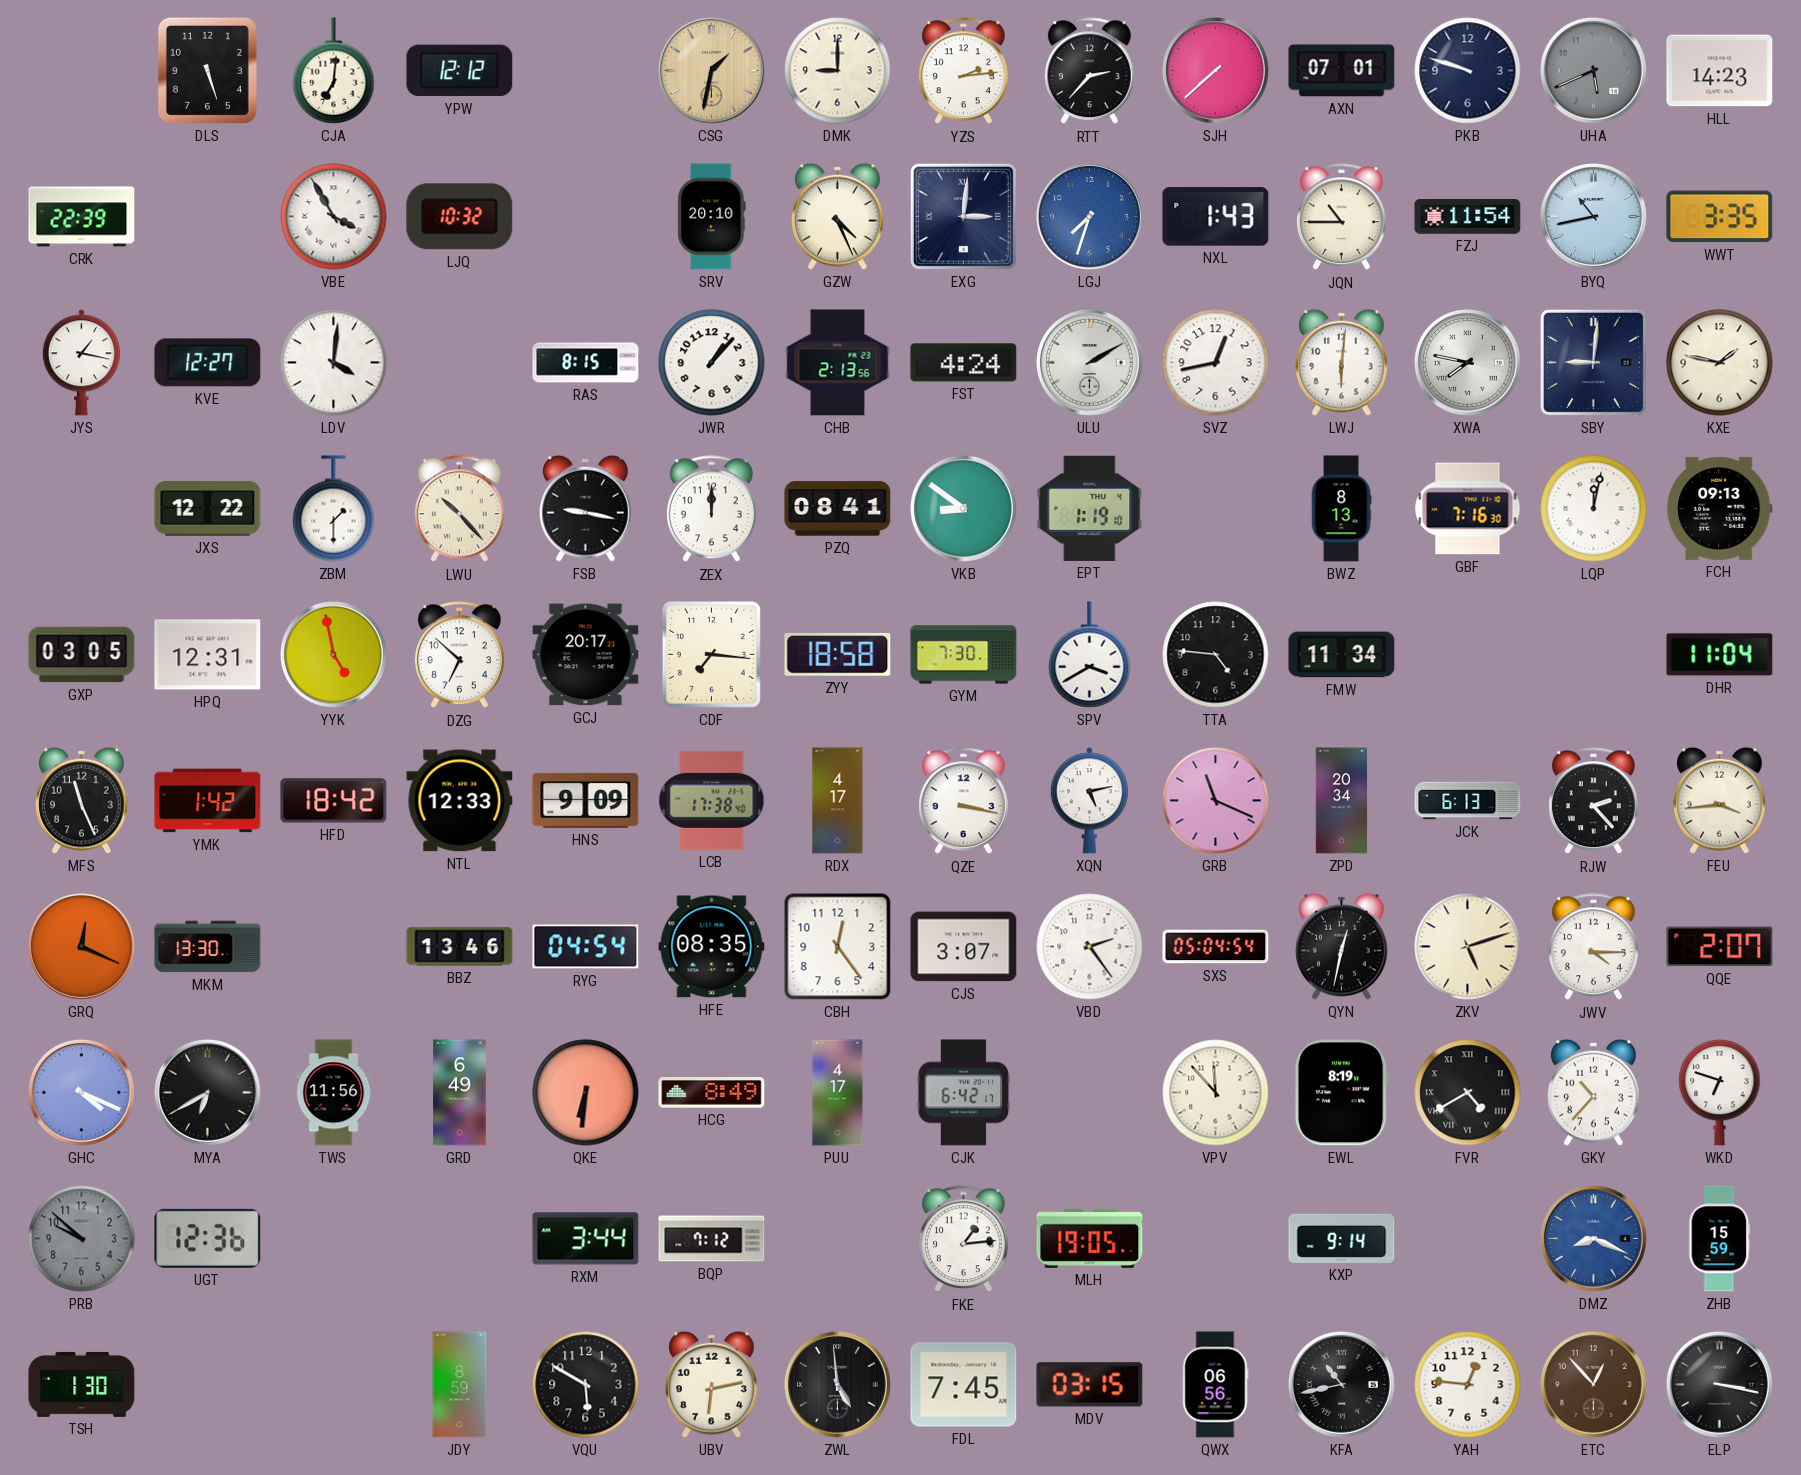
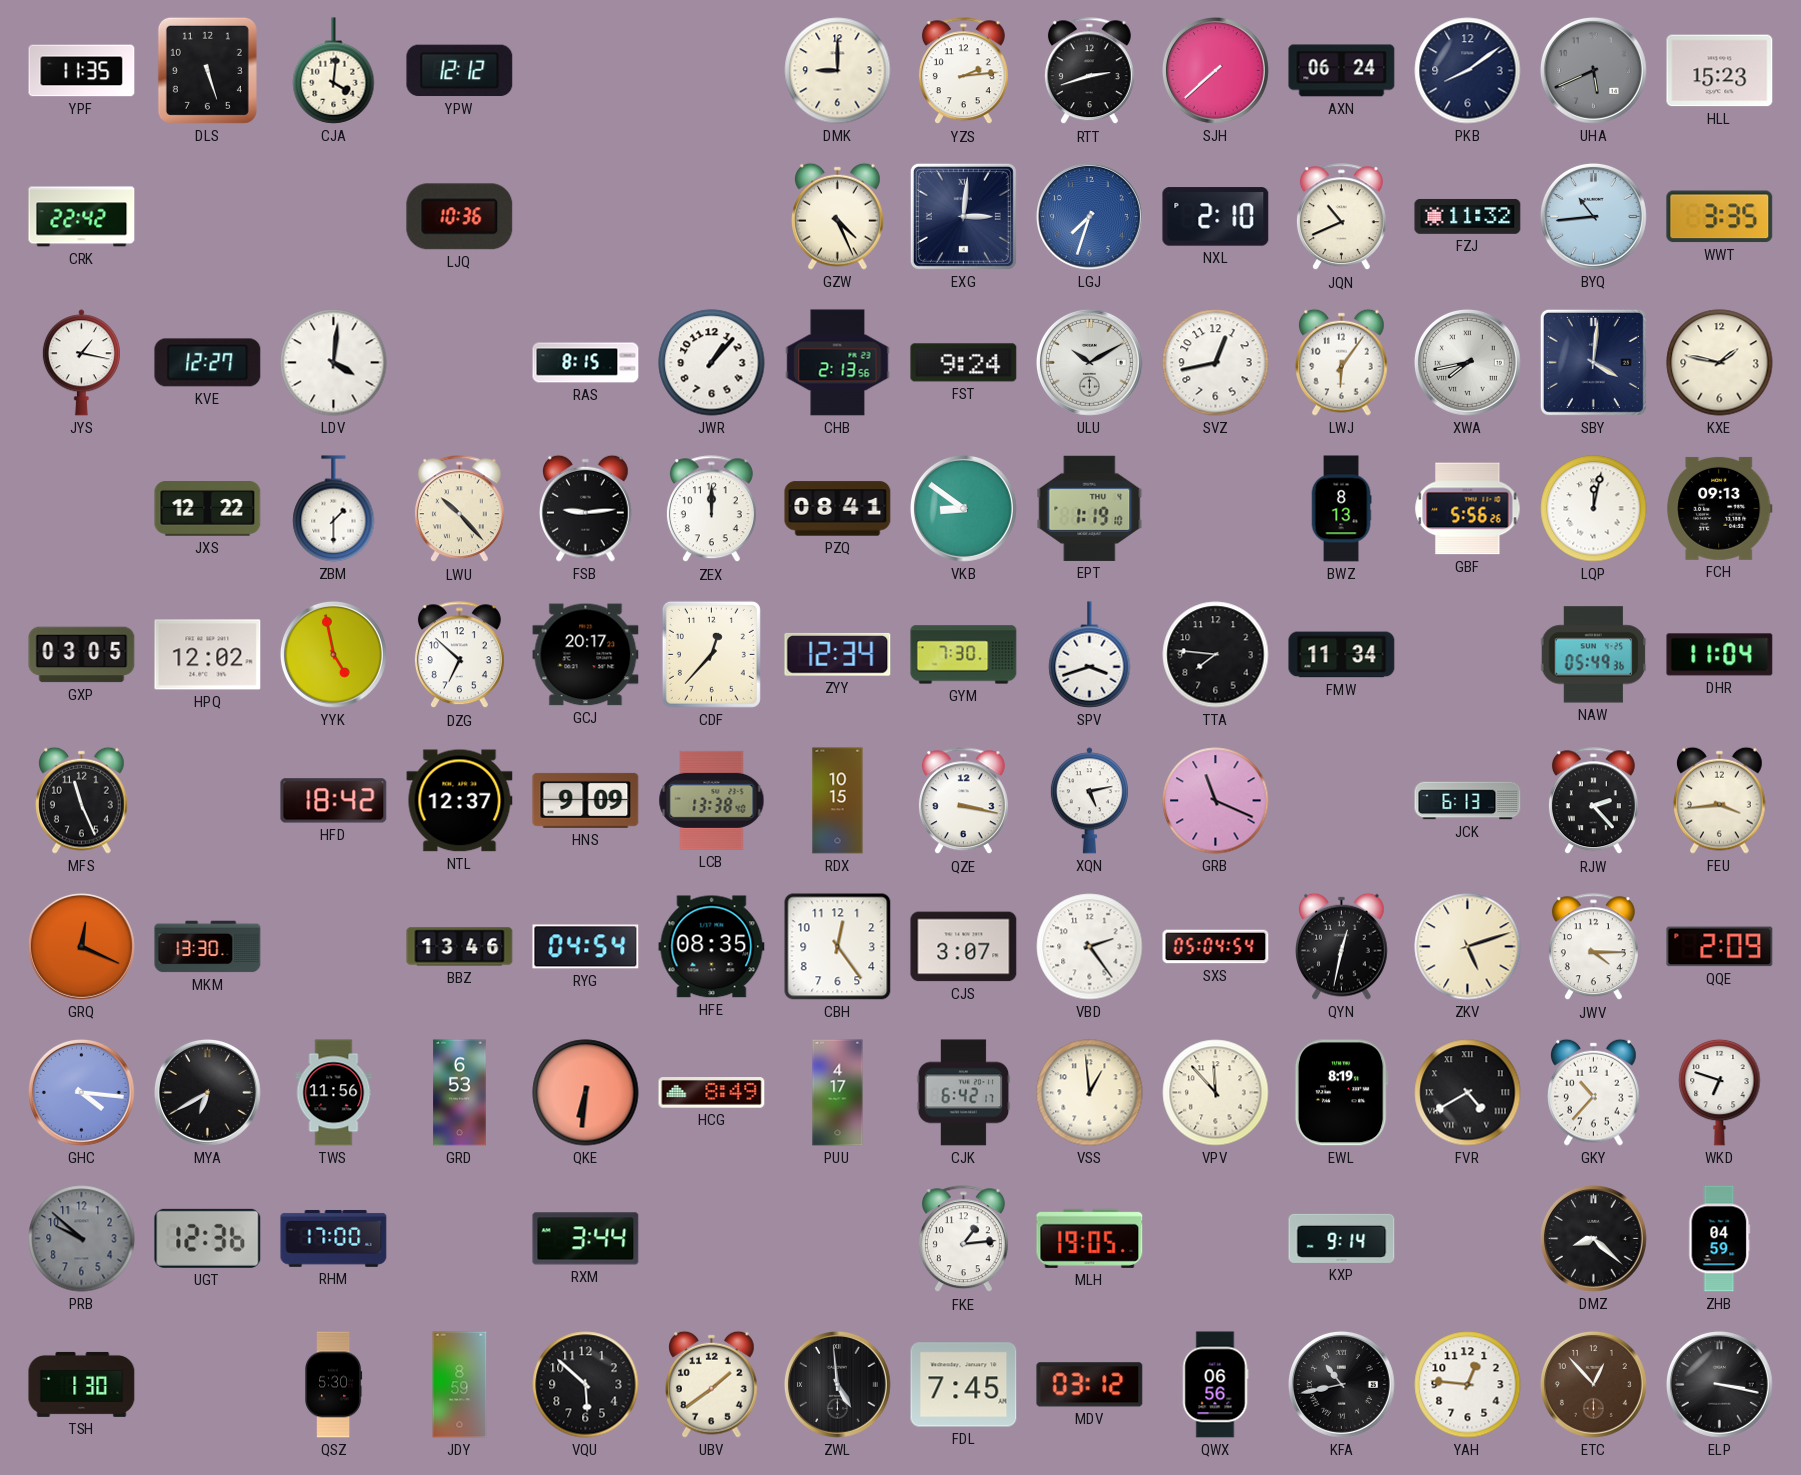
YPF: none -> 11:35 (82, 71)
CJA: 7:01 -> 4:01 (334, 71)
CSG: 1:32 -> none (711, 70)
RTT: 2:37 -> 2:42 (1089, 71)
AXN: 07:01 -> 06:24 (1342, 71)
PKB: 9:48 -> 8:09 (1468, 71)
HLL: 14:23 -> 15:23 (1720, 71)
CRK: 22:39 -> 22:42 (82, 217)
VBE: 3:55 -> none (334, 217)
LJQ: 10:32 -> 10:36 (460, 217)
SRV: 20:10 -> none (712, 217)
NXL: 1:43 -> 2:10 (1216, 217)
JQN: 10:45 -> 10:41 (1341, 217)
FZJ: 11:54 -> 11:32 (1468, 216)
BYQ: 10:43 -> 10:44 (1593, 216)
FST: 4:24 -> 9:24 (964, 363)
ULU: 2:10 -> 10:10 (1089, 362)
LWJ: 6:01 -> 6:06 (1342, 362)
XWA: 7:47 -> 7:43 (1467, 362)
SBY: 9:01 -> 4:01 (1593, 362)
FSB: 9:17 -> 9:14 (586, 508)
GBF: 7:16 -> 5:56 (1468, 509)
HPQ: 12:31 -> 12:02 (208, 655)
CDF: 7:16 -> 12:37 (711, 654)
ZYY: 18:58 -> 12:34 (838, 654)
SPV: 3:40 -> 3:42 (1090, 655)
TTA: 4:46 -> 7:46 (1216, 655)
NAW: none -> 05:49 (1594, 655)
YMK: 1:42 -> none (208, 801)
NTL: 12:33 -> 12:37 (460, 801)
LCB: 17:38 -> 13:38 (712, 800)
RDX: 4:17 -> 10:15 (838, 801)
ZPD: 20:34 -> none (1342, 801)
QQE: 2:07 -> 2:09 (1720, 947)
GHC: 4:19 -> 4:16 (81, 1092)
GRD: 6:49 -> 6:53 (460, 1093)
VSS: none -> 12:59 (1090, 1093)
RHM: none -> 17:00 (334, 1239)
BQP: 7:12 -> none (712, 1239)
DMZ: 8:19 -> 8:22 (1593, 1238)
DMZ dial: blue -> black (1593, 1238)
ZHB: 15:59 -> 04:59 (1720, 1239)
QSZ: none -> 5:30 (333, 1385)
VQU: 5:50 -> 5:52 (586, 1385)
UBV: 6:13 -> 1:39 (712, 1384)
MDV: 03:15 -> 03:12 (1090, 1385)
